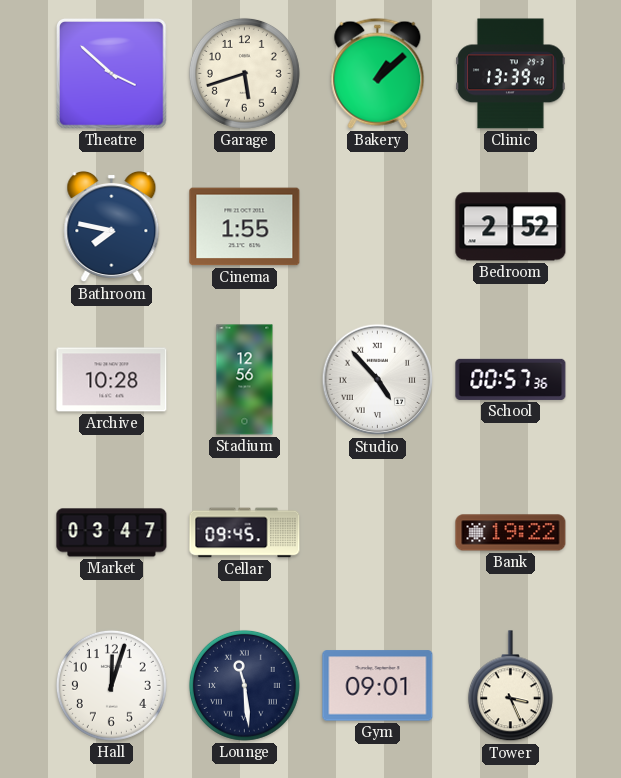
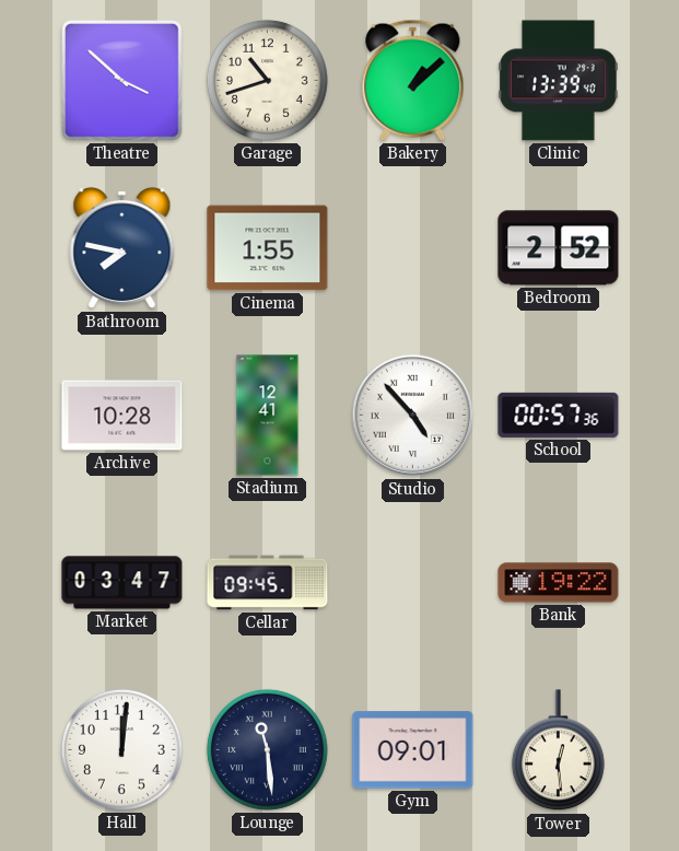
Garage: 5:42 -> 10:42 (267, 80)
Stadium: 12:56 -> 12:41 (268, 416)
Hall: 12:03 -> 12:01 (121, 749)
Tower: 3:26 -> 12:29 (558, 750)
